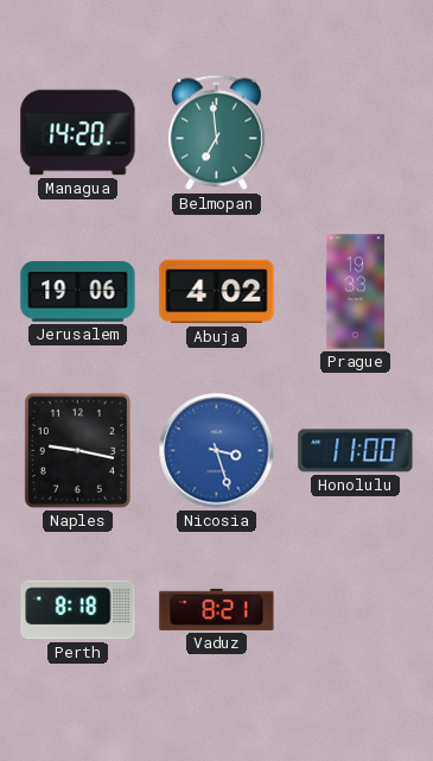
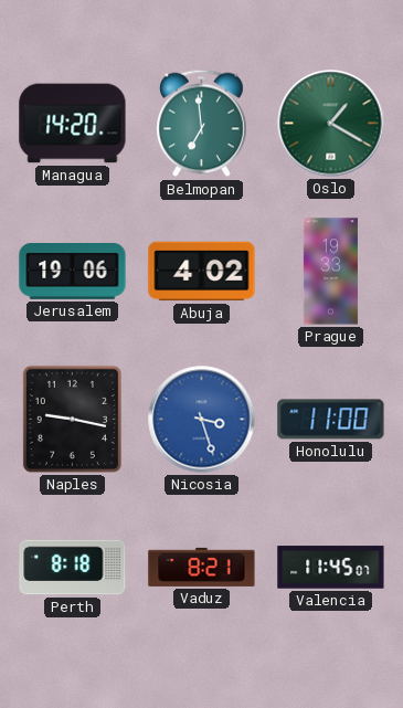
Oslo: none -> 1:20 (331, 124)
Valencia: none -> 11:45 (331, 568)
